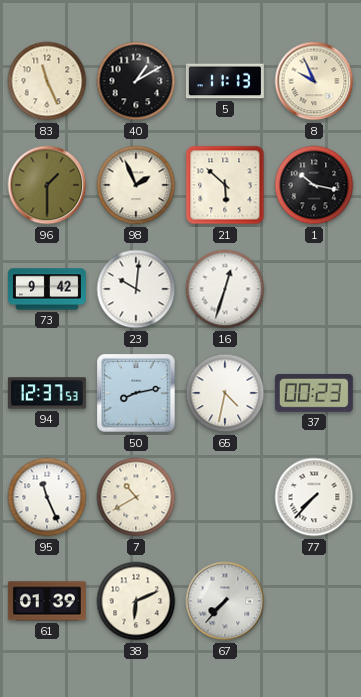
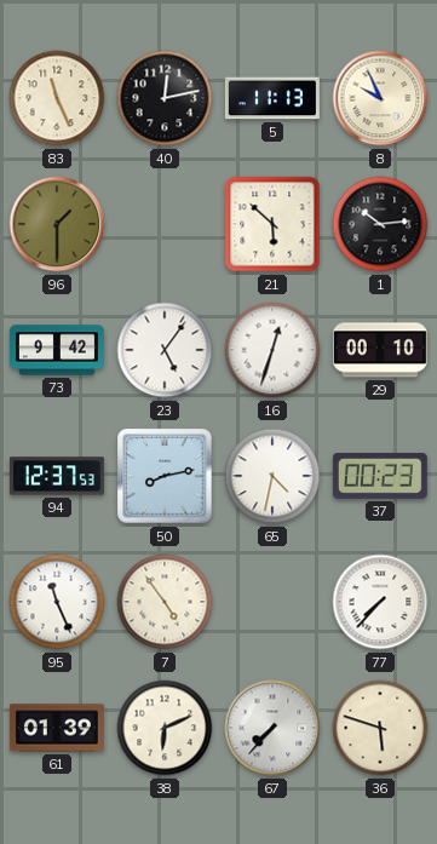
40: 1:10 -> 12:13 (165, 98)
98: 1:56 -> none (136, 185)
1: 10:17 -> 10:14 (380, 224)
23: 10:01 -> 5:06 (165, 350)
29: none -> 00:10 (380, 350)
7: 10:40 -> 4:54 (165, 602)
36: none -> 5:48 (380, 728)
